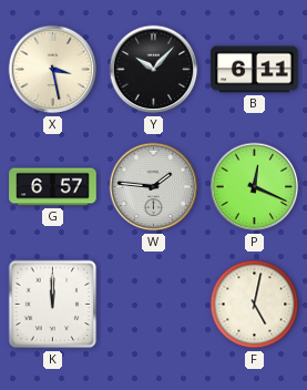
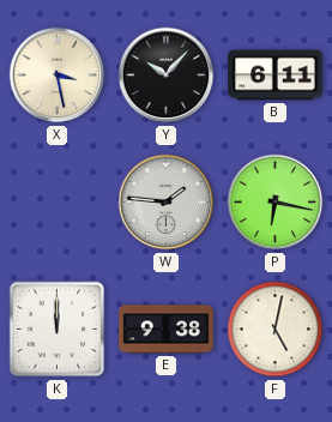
G: 6:57 -> none (53, 187)
P: 12:19 -> 6:17 (276, 203)
E: none -> 9:38 (167, 330)
